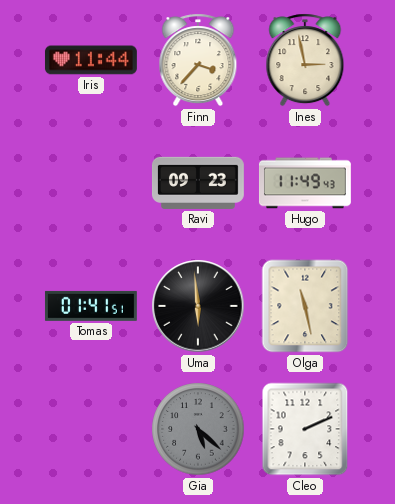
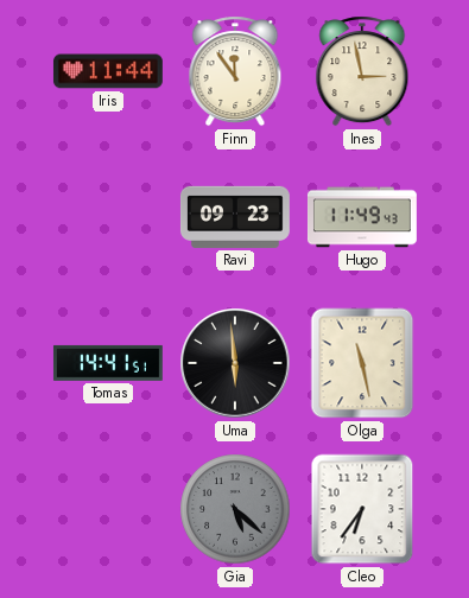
Finn: 3:37 -> 11:54 (235, 71)
Tomas: 01:41 -> 14:41 (108, 363)
Cleo: 2:11 -> 6:36 (362, 509)
